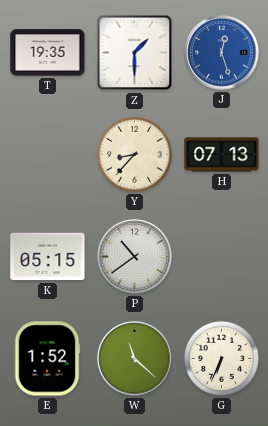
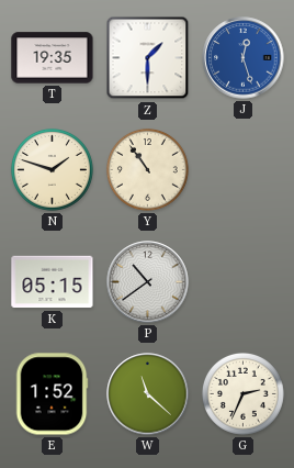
N: none -> 1:48 (52, 169)
Y: 8:37 -> 10:54 (147, 169)
H: 07:13 -> none (222, 155)
G: 6:34 -> 2:34 (242, 393)
